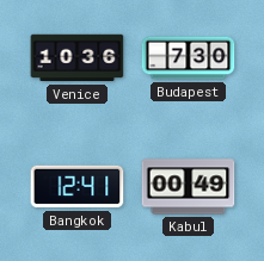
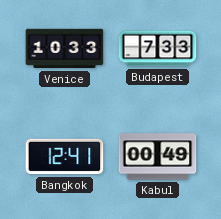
Venice: 10:36 -> 10:33 (65, 49)
Budapest: 7:30 -> 7:33 (158, 49)
